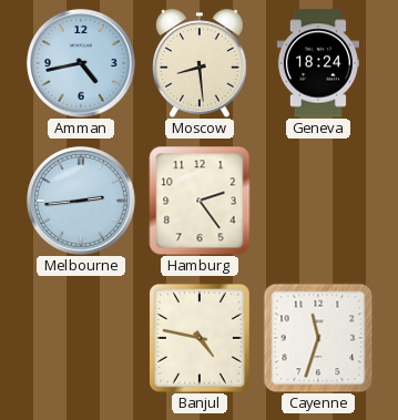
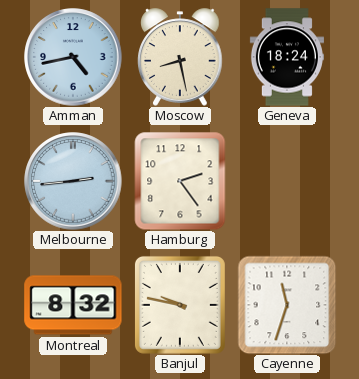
Moscow: 8:29 -> 8:28 (180, 57)
Montreal: none -> 8:32 (73, 305)
Banjul: 4:47 -> 9:47 (180, 305)
